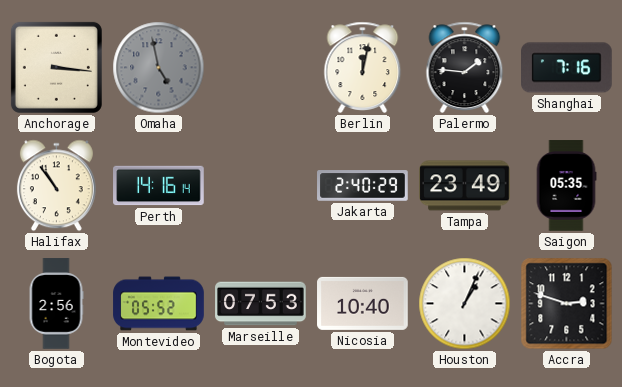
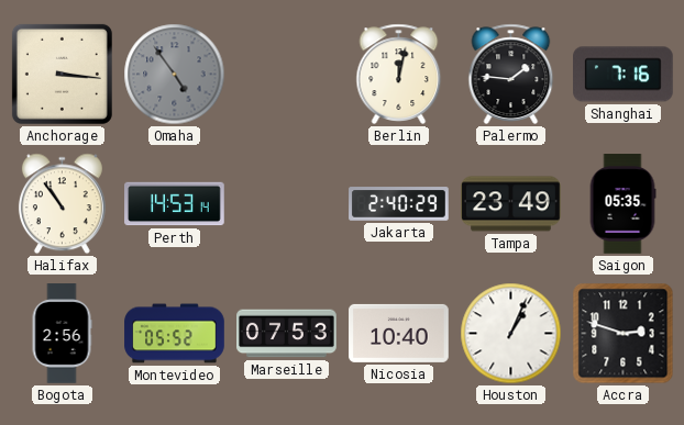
Omaha: 4:58 -> 4:54 (175, 75)
Perth: 14:16 -> 14:53 (175, 204)
